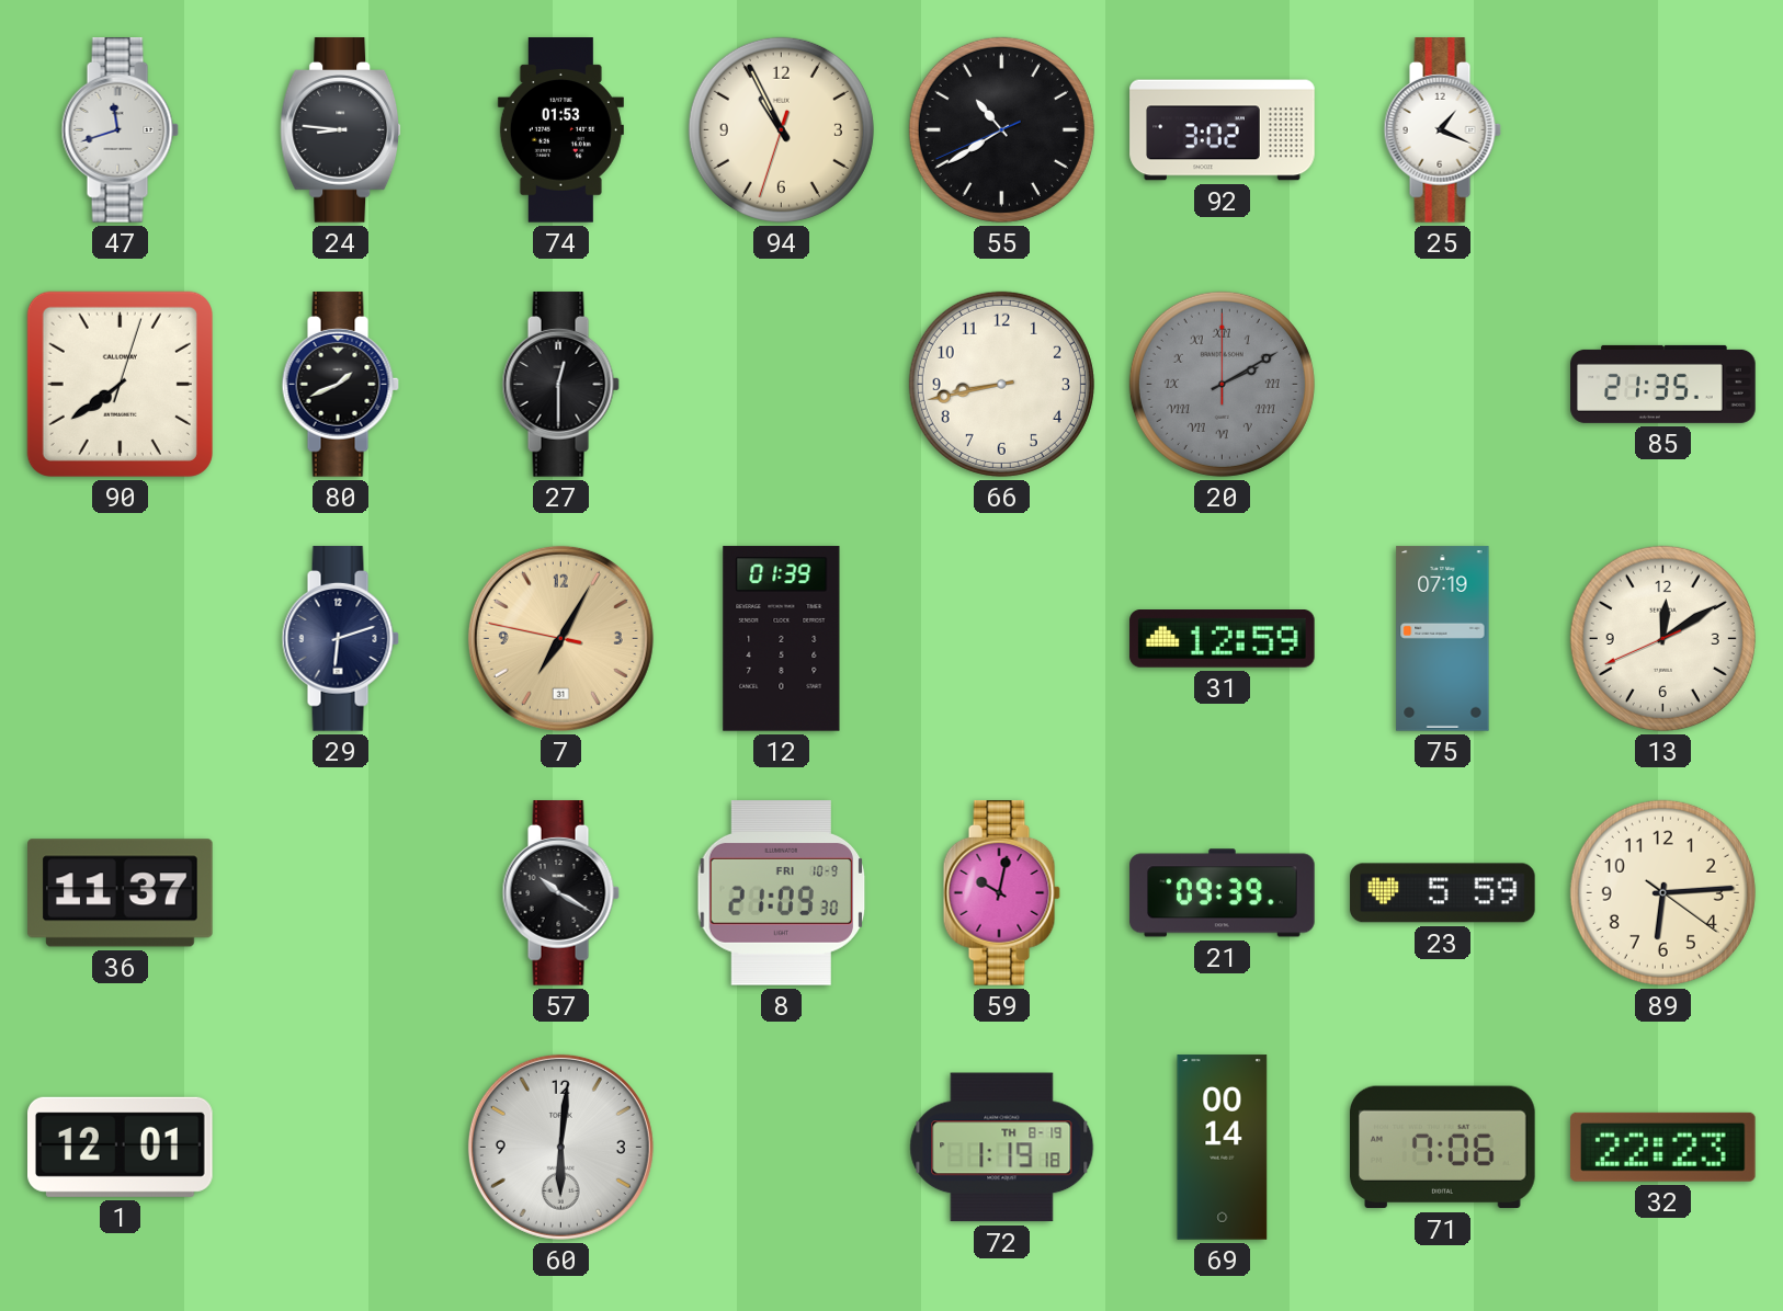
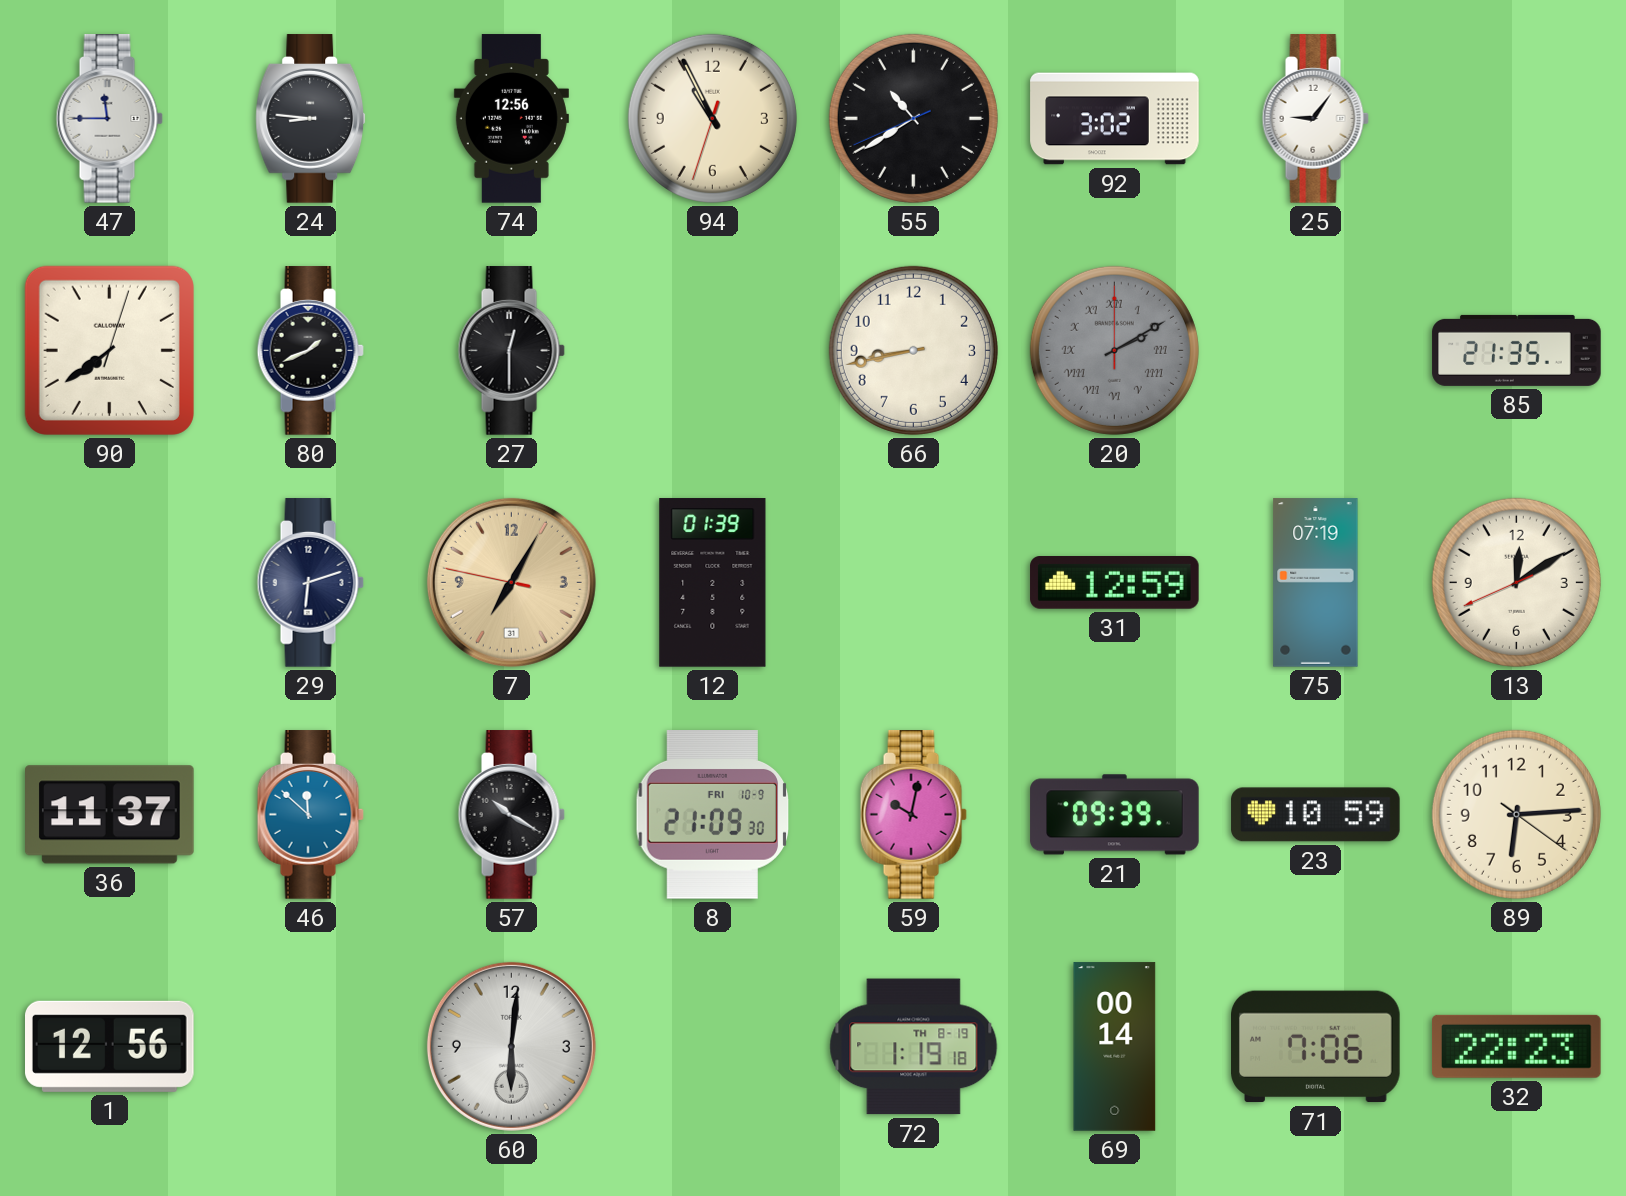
47: 11:42 -> 11:45 (109, 119)
74: 01:53 -> 12:56 (511, 119)
25: 1:19 -> 9:06 (1315, 119)
46: none -> 11:52 (310, 815)
23: 5:59 -> 10:59 (1316, 815)
1: 12:01 -> 12:56 (110, 1046)
